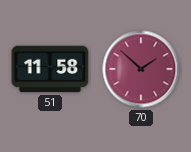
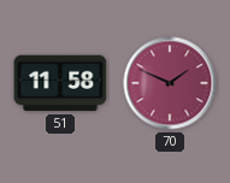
70: 1:52 -> 1:49 (170, 83)
